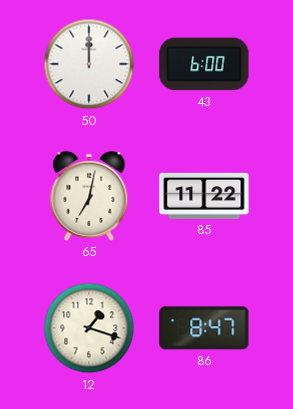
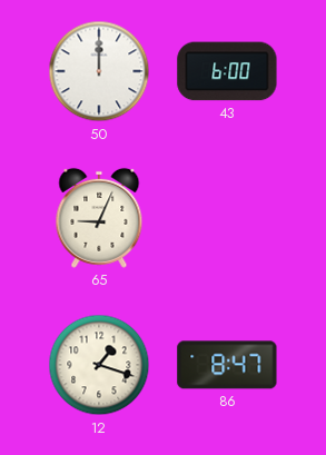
65: 7:02 -> 9:04 (99, 218)
85: 11:22 -> none (204, 196)
